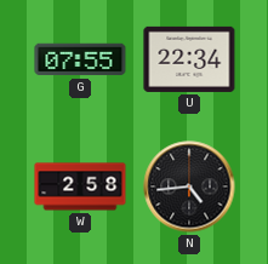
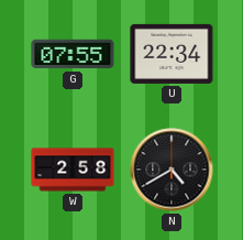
N: 4:44 -> 4:40 (172, 170)
